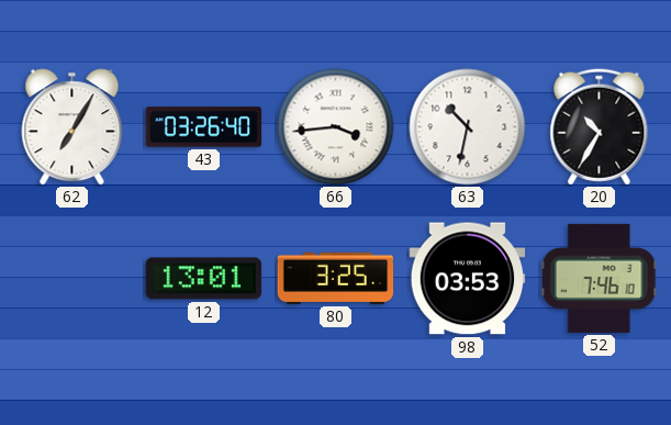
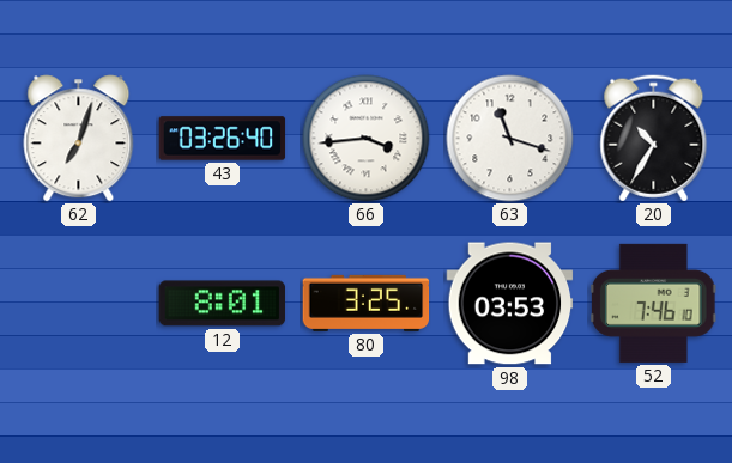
62: 7:05 -> 7:03 (79, 139)
63: 10:32 -> 11:18 (510, 139)
12: 13:01 -> 8:01 (223, 304)
